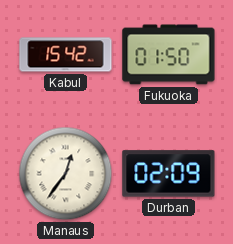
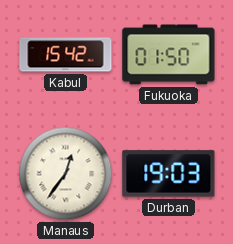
Durban: 02:09 -> 19:03 (169, 174)
